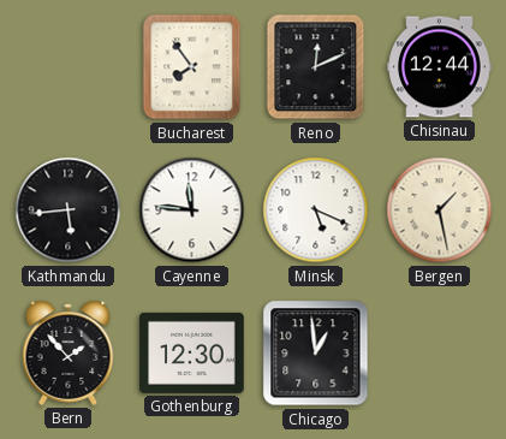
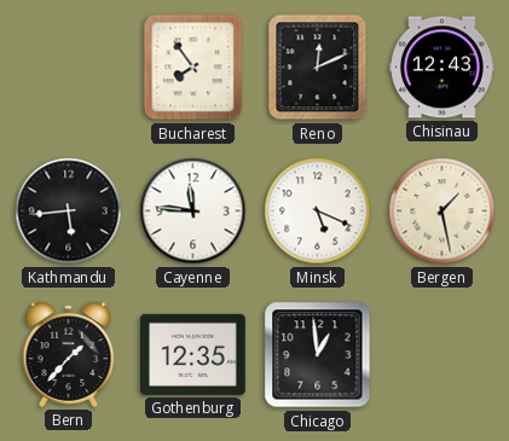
Chisinau: 12:44 -> 12:43 (443, 68)
Bern: 1:53 -> 1:37 (69, 354)
Gothenburg: 12:30 -> 12:35 (193, 354)
